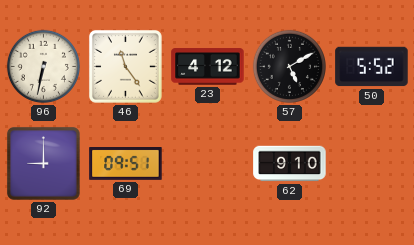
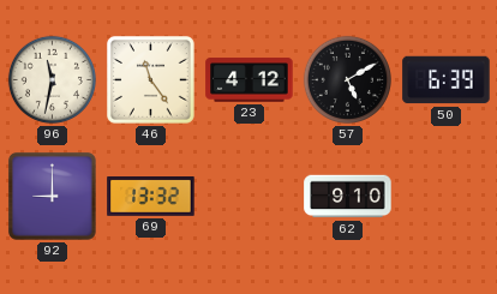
96: 6:32 -> 11:32 (52, 79)
50: 5:52 -> 6:39 (447, 80)
69: 09:51 -> 13:32 (151, 197)
